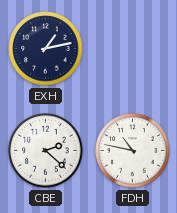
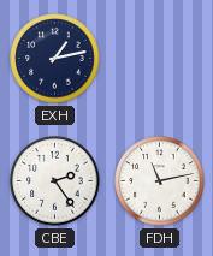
CBE: 2:22 -> 2:24 (55, 181)
FDH: 10:47 -> 11:13 (160, 181)
